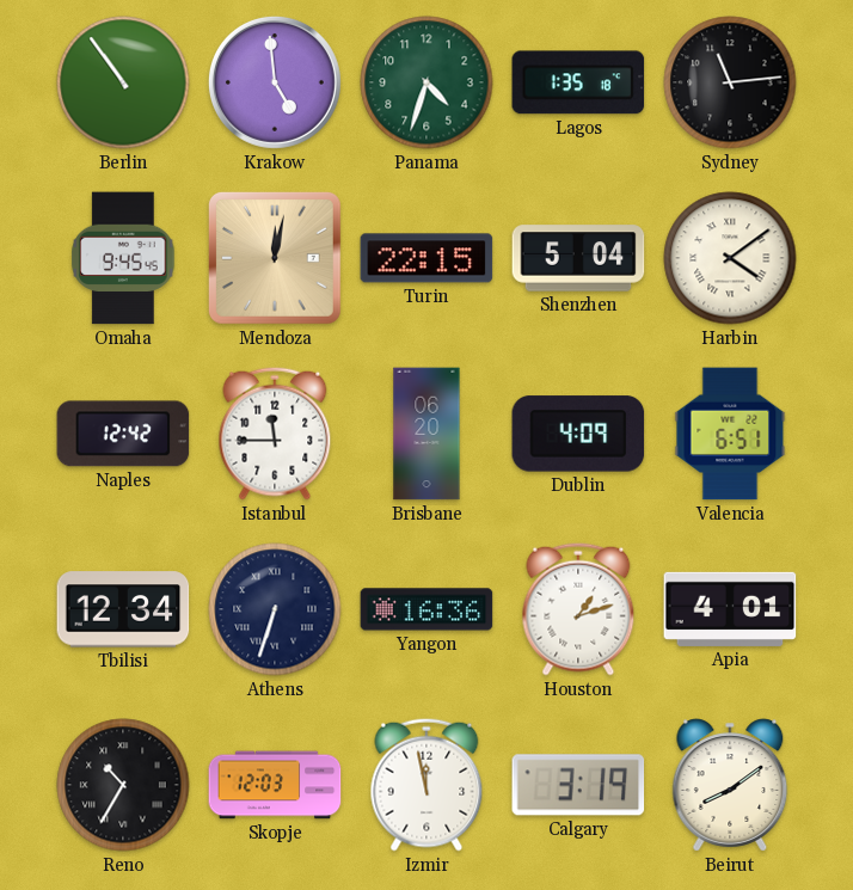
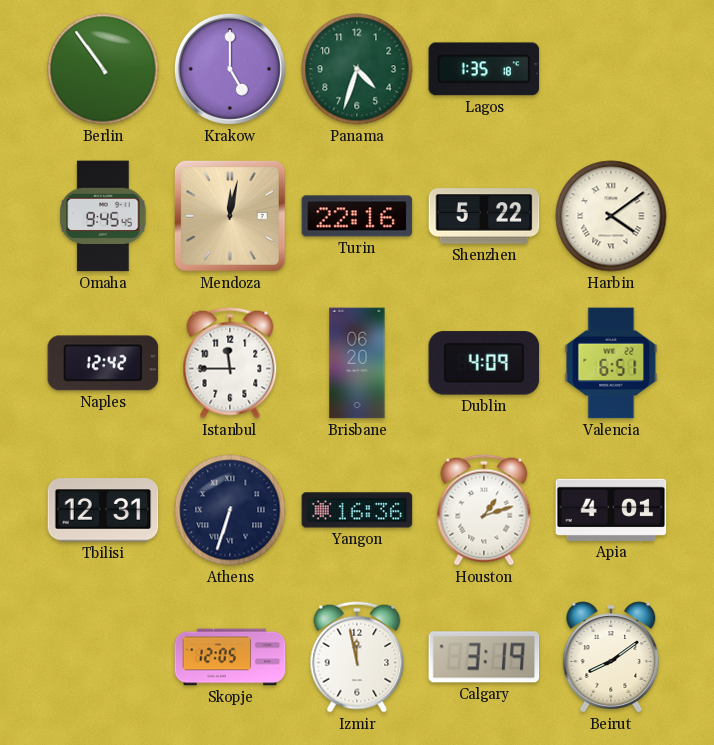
Krakow: 4:59 -> 5:00 (230, 69)
Sydney: 11:14 -> none (730, 82)
Turin: 22:15 -> 22:16 (357, 216)
Shenzhen: 5:04 -> 5:22 (484, 216)
Tbilisi: 12:34 -> 12:31 (103, 510)
Reno: 10:35 -> none (123, 785)
Skopje: 12:03 -> 12:05 (230, 657)
